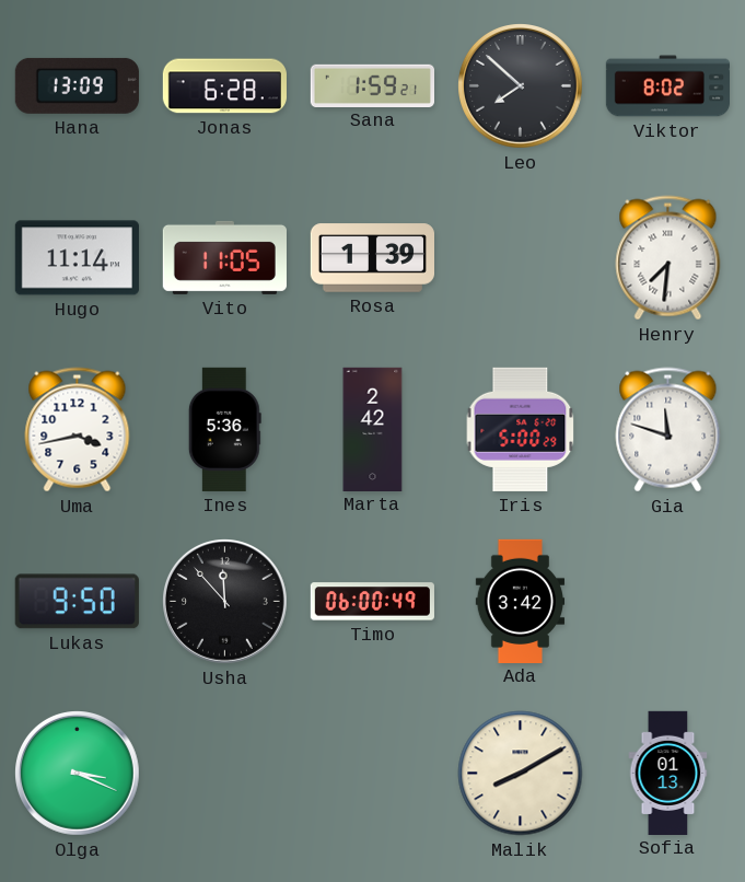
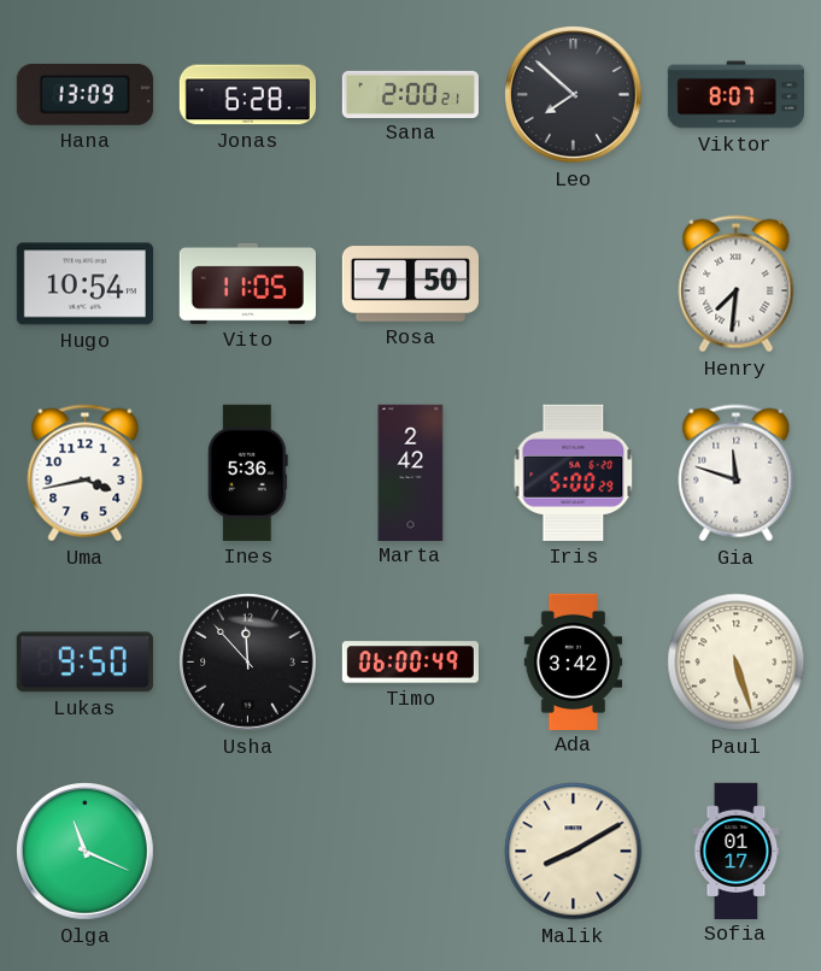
Sana: 1:59 -> 2:00 (410, 94)
Viktor: 8:02 -> 8:07 (735, 95)
Hugo: 11:14 -> 10:54 (84, 284)
Rosa: 1:39 -> 7:50 (410, 284)
Paul: none -> 5:27 (737, 663)
Olga: 3:19 -> 11:19 (86, 852)
Sofia: 01:13 -> 01:17 (737, 851)
